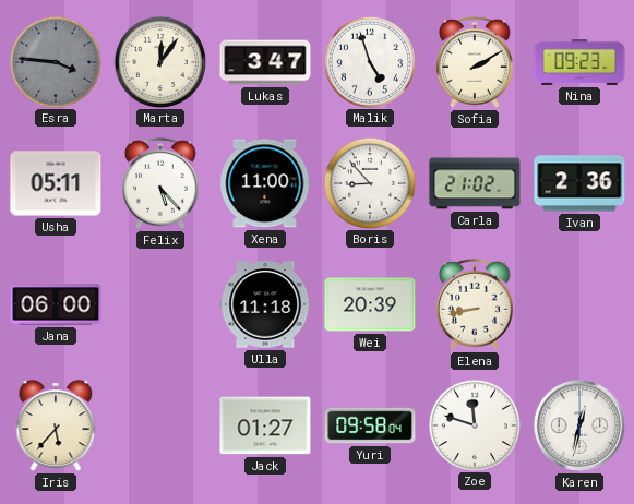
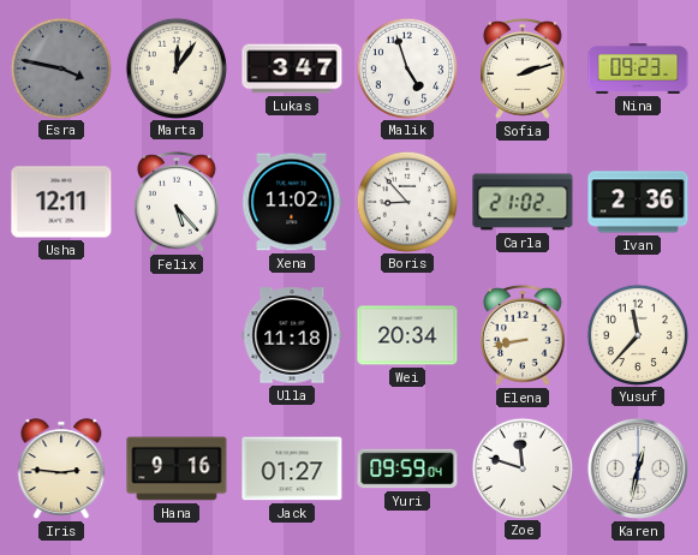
Esra: 3:46 -> 3:47 (60, 67)
Sofia: 2:10 -> 2:12 (523, 68)
Usha: 05:11 -> 12:11 (61, 202)
Xena: 11:00 -> 11:02 (292, 202)
Jana: 06:00 -> none (56, 304)
Wei: 20:39 -> 20:34 (407, 335)
Yusuf: none -> 11:37 (637, 334)
Iris: 5:37 -> 2:46 (61, 469)
Hana: none -> 9:16 (177, 469)
Yuri: 09:58 -> 09:59 (407, 469)
